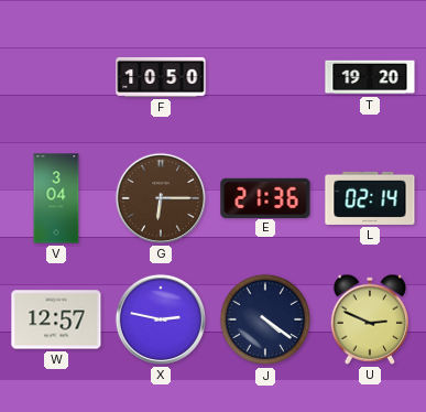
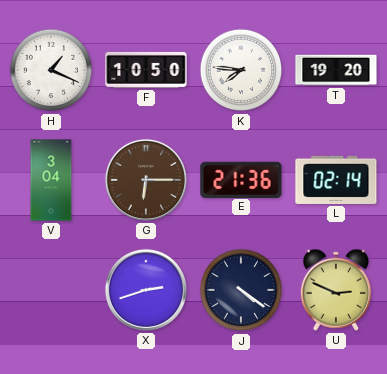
H: none -> 1:19 (51, 70)
K: none -> 7:46 (241, 70)
W: 12:57 -> none (56, 319)
X: 2:47 -> 2:42 (146, 290)
